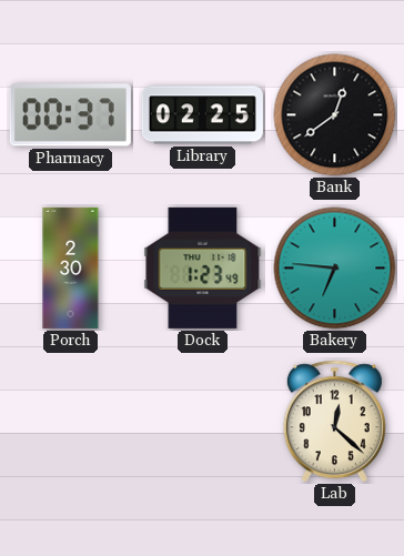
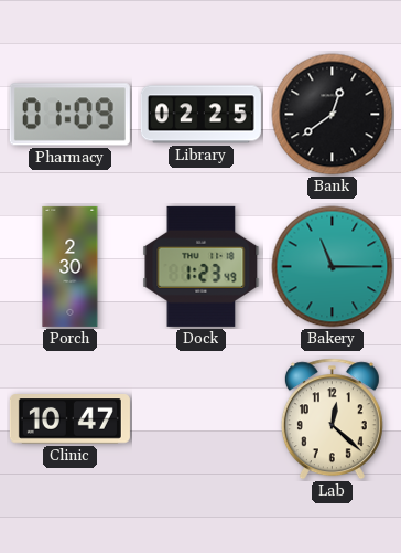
Pharmacy: 00:37 -> 01:09 (69, 115)
Bakery: 6:46 -> 11:15 (333, 267)
Clinic: none -> 10:47 (69, 419)
